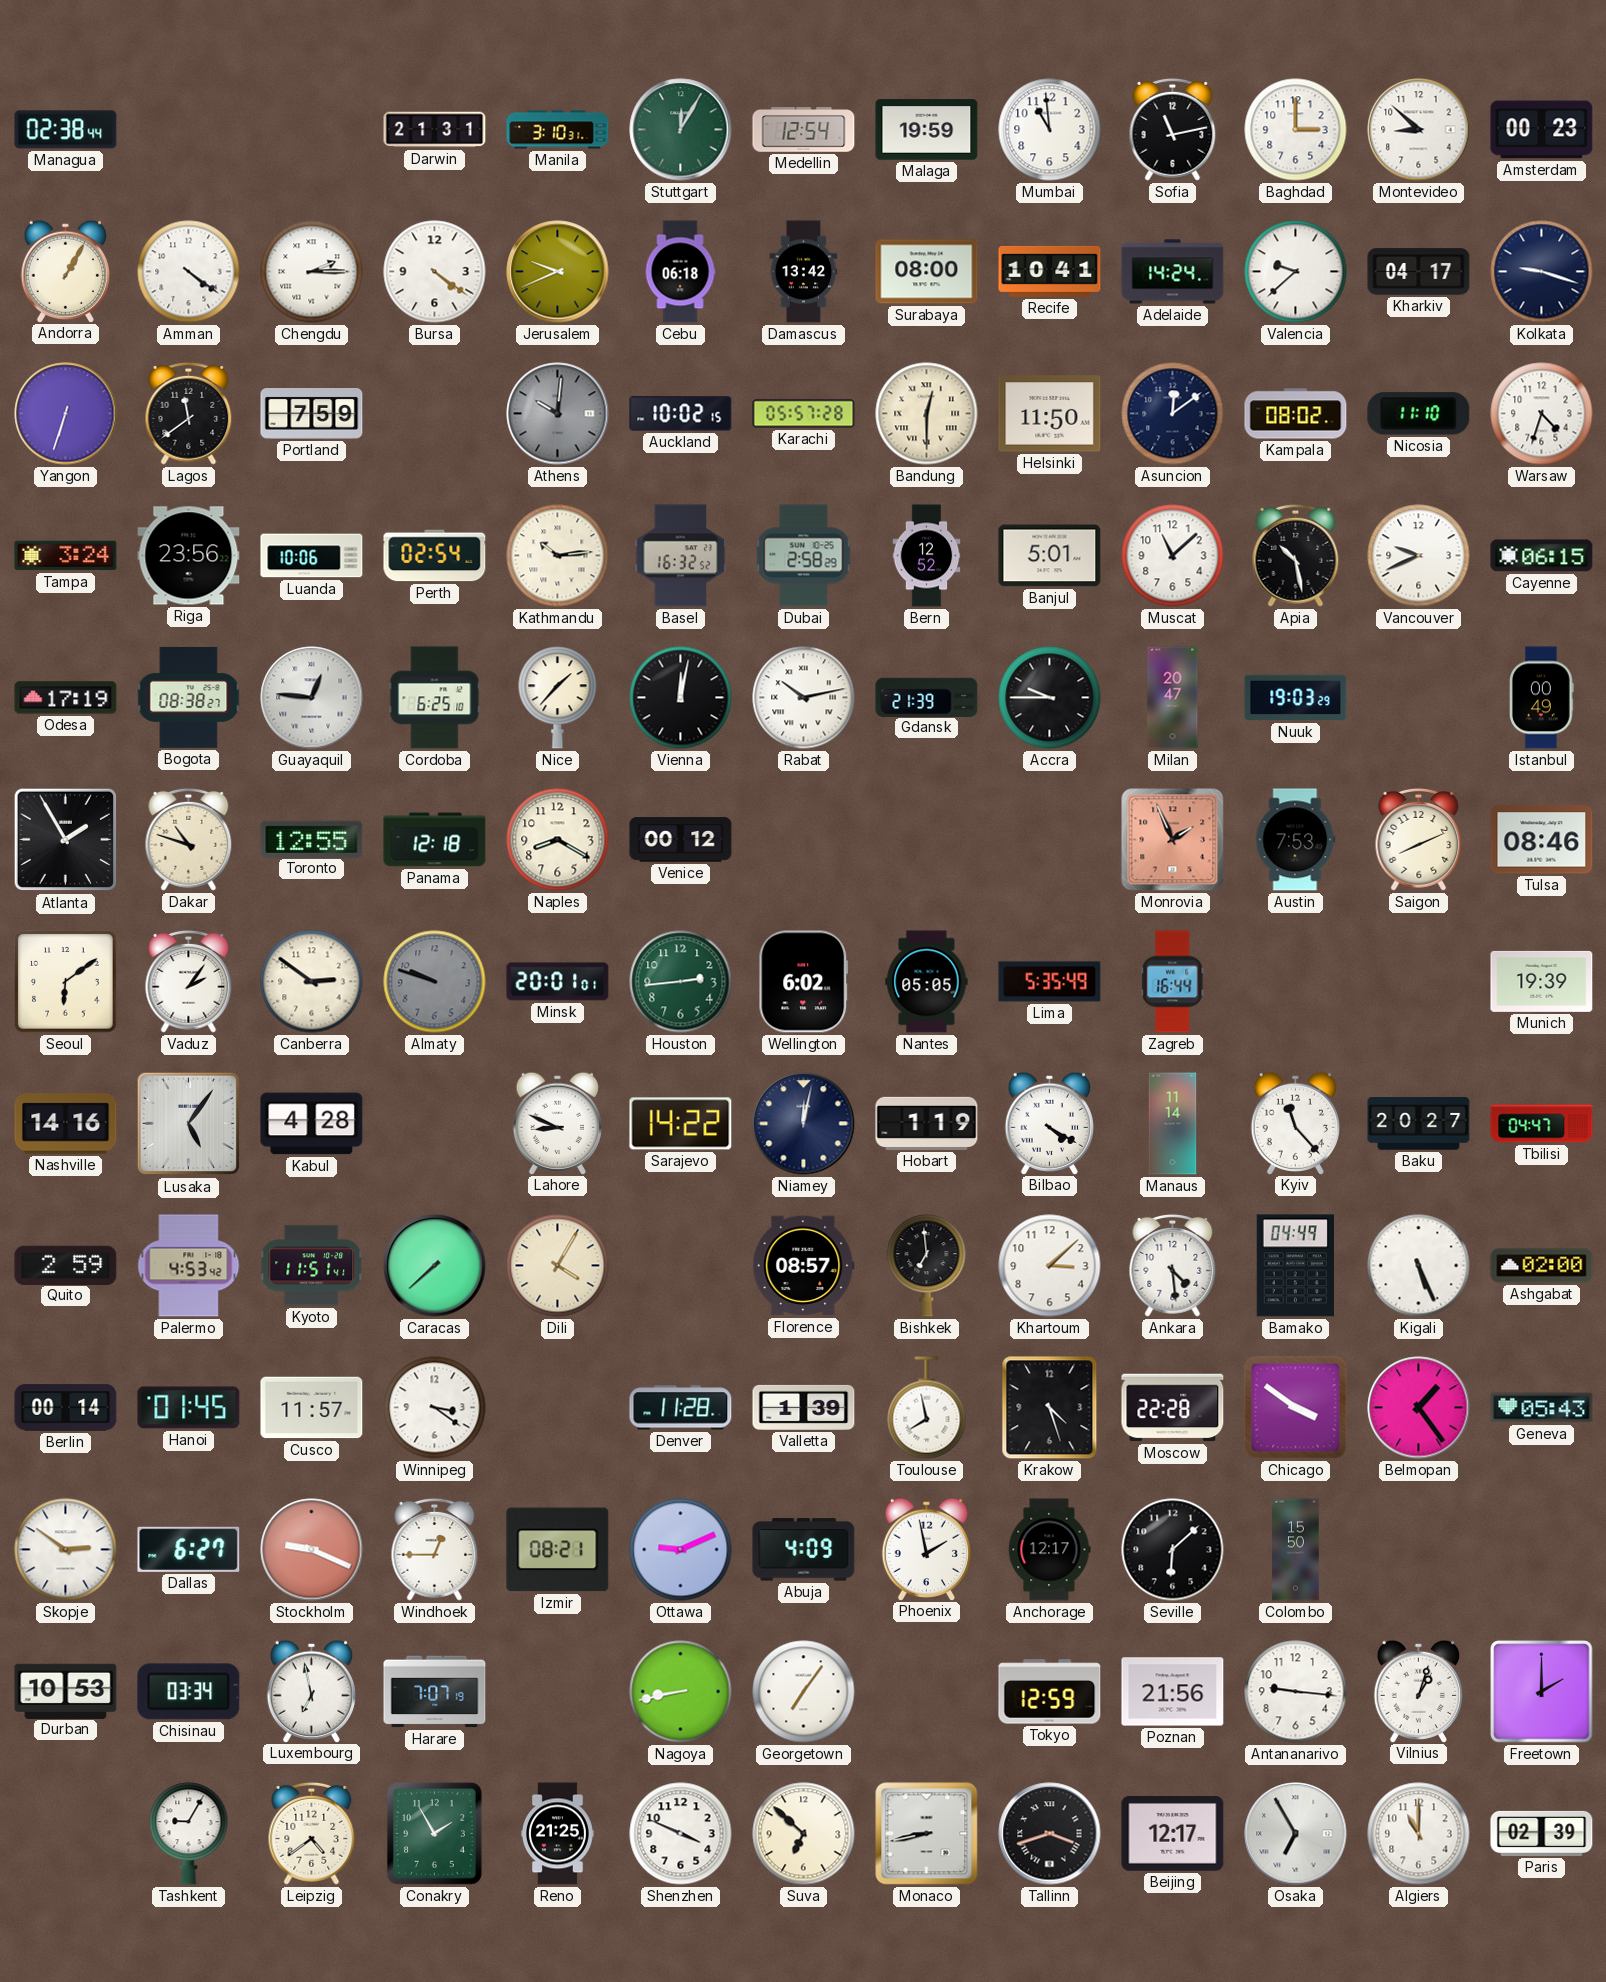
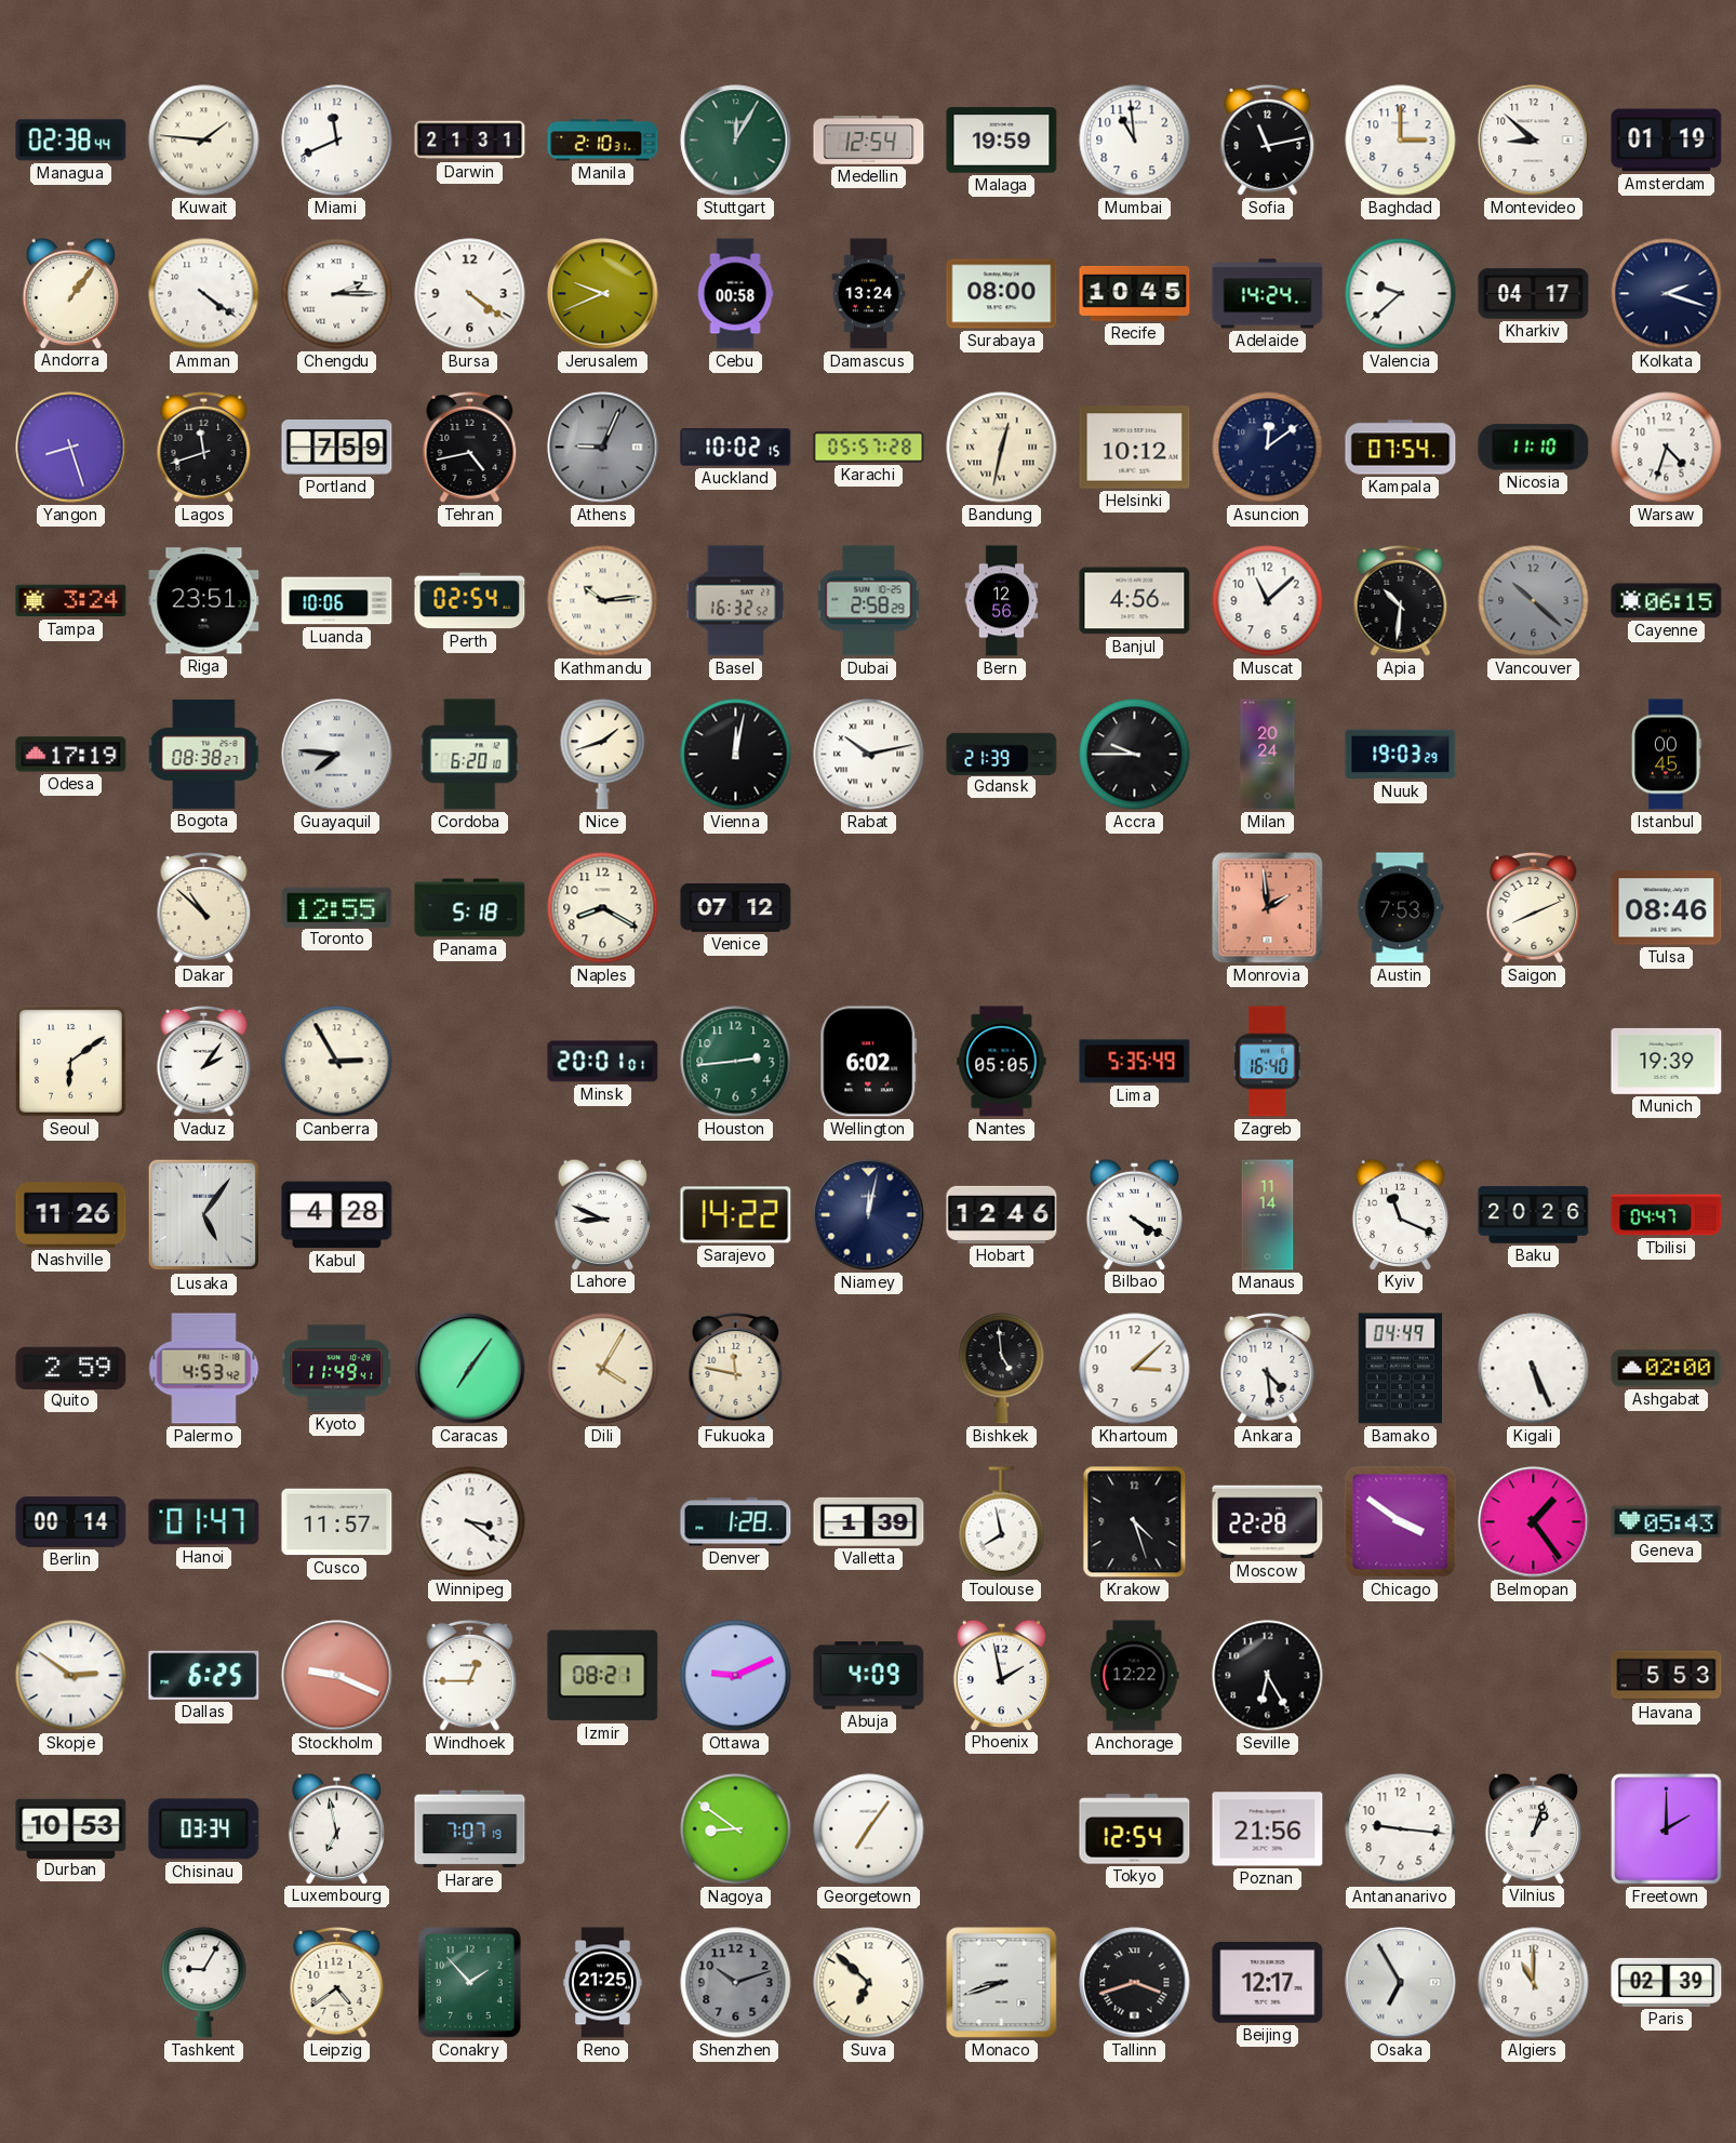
Kuwait: none -> 1:46 (204, 141)
Miami: none -> 11:41 (337, 141)
Manila: 3:10 -> 2:10 (603, 141)
Amsterdam: 00:23 -> 01:19 (1667, 141)
Andorra: 1:05 -> 1:06 (70, 293)
Cebu: 06:18 -> 00:58 (735, 294)
Damascus: 13:42 -> 13:24 (869, 294)
Recife: 10:41 -> 10:45 (1135, 293)
Kolkata: 9:18 -> 2:18 (1667, 294)
Yangon: 6:33 -> 8:27 (71, 448)
Lagos: 11:39 -> 11:42 (204, 447)
Tehran: none -> 4:43 (470, 447)
Athens: 10:01 -> 9:04 (603, 448)
Bandung: 12:30 -> 12:32 (1002, 448)
Helsinki: 11:50 -> 10:12 (1135, 448)
Kampala: 08:02 -> 07:54 (1401, 448)
Riga: 23:56 -> 23:51 (204, 601)
Bern: 12:52 -> 12:56 (1002, 601)
Banjul: 5:01 -> 4:56 (1135, 601)
Apia: 10:28 -> 10:31 (1401, 600)
Vancouver: 9:41 -> 10:22 (1534, 601)
Vancouver dial: white -> grey (1534, 601)
Guayaquil: 12:46 -> 7:46 (337, 755)
Cordoba: 6:25 -> 6:20 (470, 755)
Nice: 1:37 -> 1:42 (603, 755)
Milan: 20:47 -> 20:24 (1268, 755)
Istanbul: 00:49 -> 00:45 (1667, 755)
Atlanta: 1:55 -> none (66, 840)
Dakar: 10:48 -> 10:52 (204, 907)
Panama: 12:18 -> 5:18 (470, 908)
Venice: 00:12 -> 07:12 (736, 908)
Monrovia: 1:56 -> 1:59 (1268, 908)
Canberra: 2:51 -> 2:55 (337, 1062)
Almaty: 9:48 -> none (435, 982)
Zagreb: 16:44 -> 16:40 (1268, 1062)
Nashville: 14:16 -> 11:26 (71, 1215)
Hobart: 1:19 -> 12:46 (1002, 1214)
Kyiv: 11:23 -> 11:19 (1400, 1214)
Baku: 20:27 -> 20:26 (1534, 1215)
Kyoto: 11:51 -> 11:49 (337, 1369)
Caracas: 7:38 -> 7:06 (470, 1369)
Fukuoka: none -> 11:47 (736, 1368)
Florence: 08:57 -> none (804, 1266)
Bishkek: 6:59 -> 4:59 (1002, 1369)
Hanoi: 01:45 -> 01:47 (204, 1522)
Denver: 11:28 -> 1:28 (736, 1522)
Dallas: 6:27 -> 6:25 (204, 1675)
Anchorage: 12:17 -> 12:22 (1135, 1676)
Seville: 6:08 -> 6:25 (1268, 1676)
Colombo: 15:50 -> none (1296, 1550)
Havana: none -> 5:53 (1667, 1676)
Nagoya: 8:43 -> 8:51 (736, 1829)
Tokyo: 12:59 -> 12:54 (1135, 1829)
Conakry: 1:55 -> 1:53 (469, 1982)
Shenzhen: 3:49 -> 10:12 (736, 1983)
Shenzhen dial: white -> grey (736, 1983)
Monaco: 8:43 -> 8:42 (1002, 1983)
